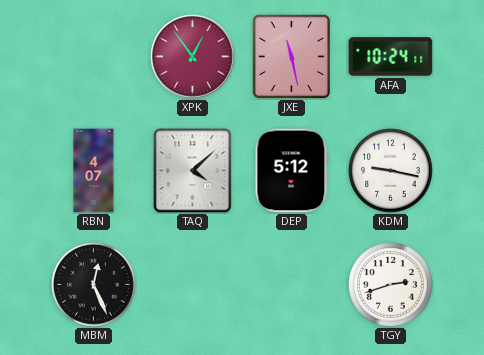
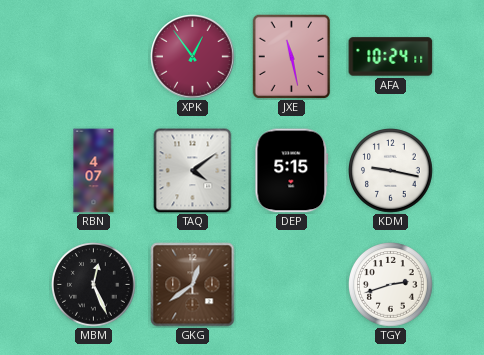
TAQ: 4:08 -> 4:09 (193, 171)
DEP: 5:12 -> 5:15 (292, 171)
GKG: none -> 12:39 (193, 285)
